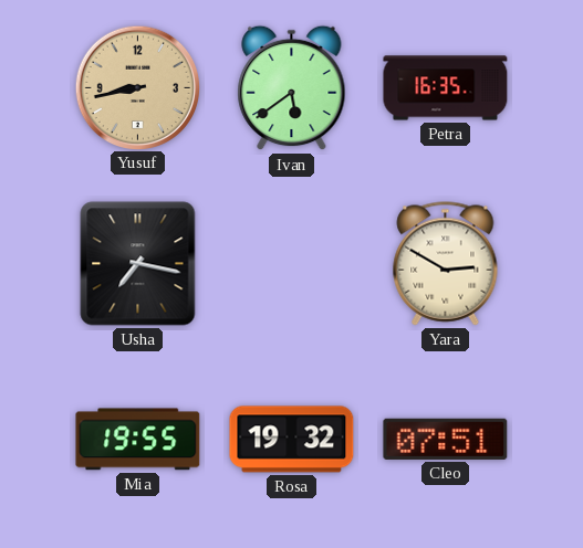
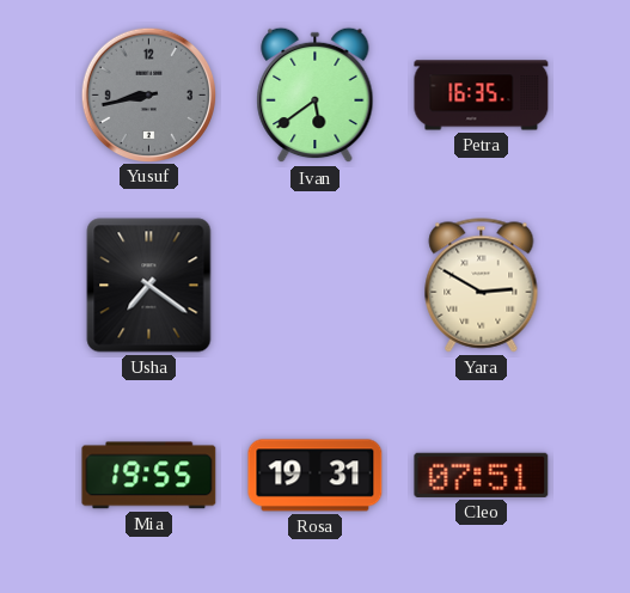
Yusuf dial: champagne -> grey (148, 94)
Usha: 7:17 -> 7:21 (149, 286)
Rosa: 19:32 -> 19:31 (316, 476)
